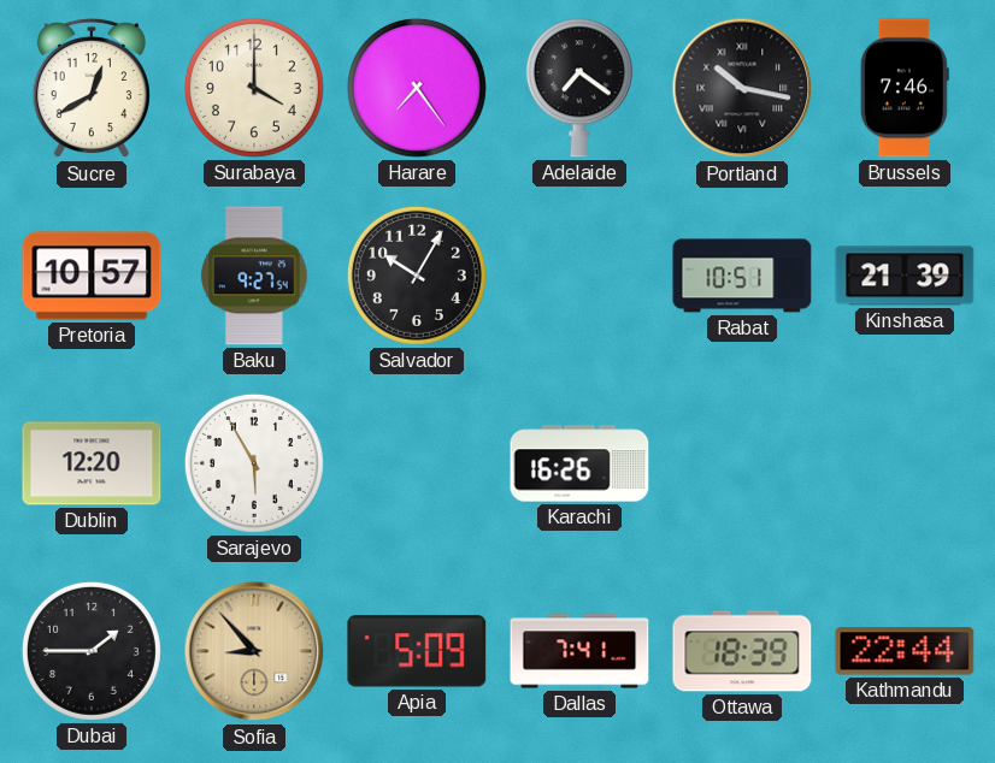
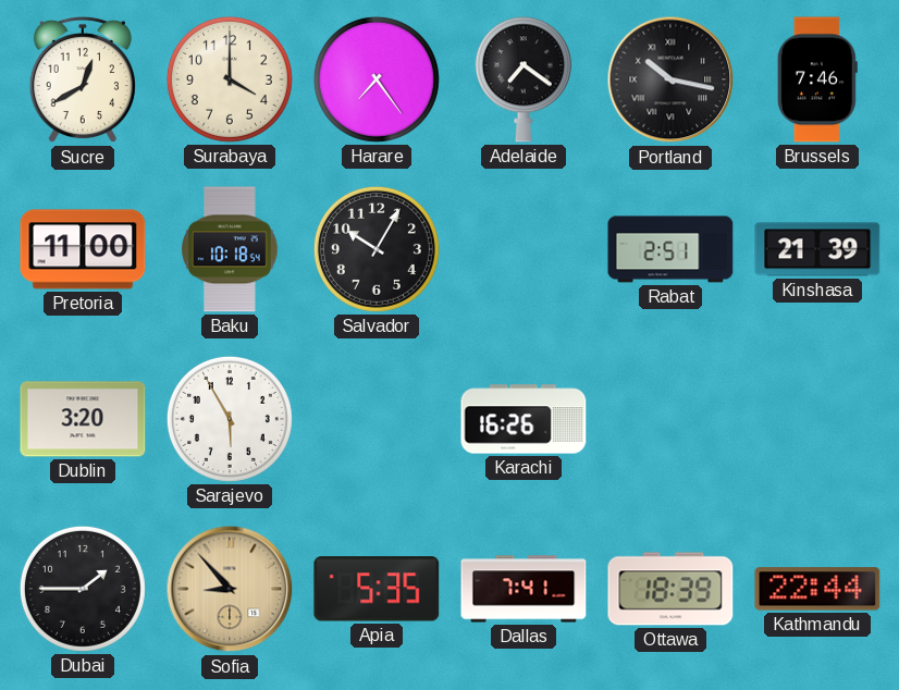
Pretoria: 10:57 -> 11:00 (83, 249)
Baku: 9:27 -> 10:18 (231, 249)
Rabat: 10:51 -> 2:51 (670, 249)
Dublin: 12:20 -> 3:20 (83, 419)
Apia: 5:09 -> 5:35 (377, 589)
